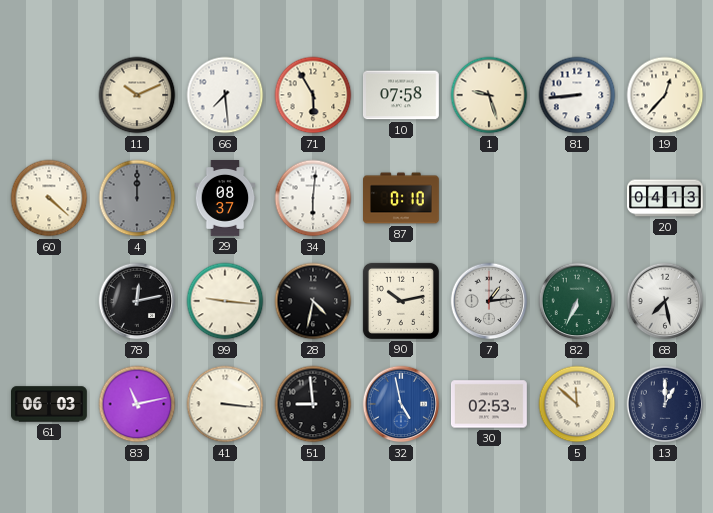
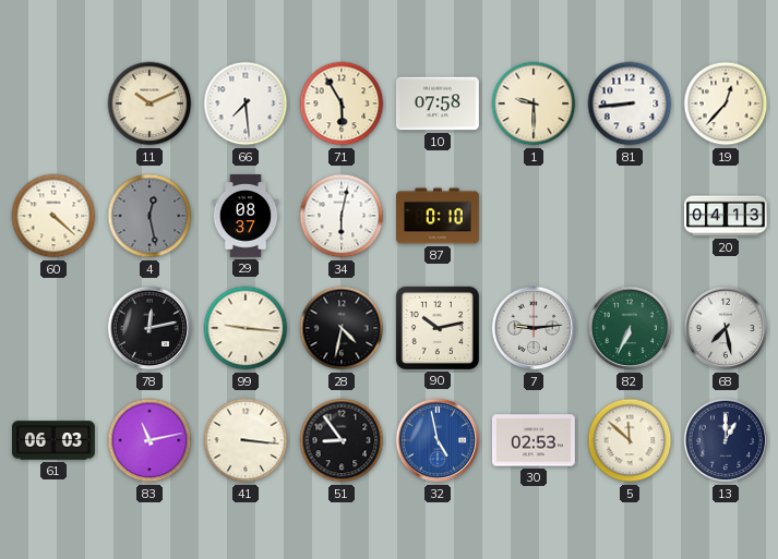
1: 9:27 -> 9:30 (534, 104)
4: 12:00 -> 12:28 (149, 216)
34: 6:01 -> 6:02 (342, 216)
7: 1:14 -> 9:14 (534, 328)
51: 8:59 -> 8:54 (342, 440)
